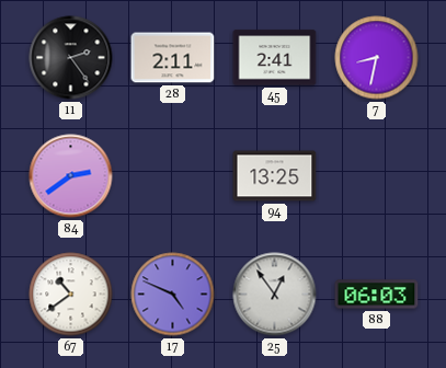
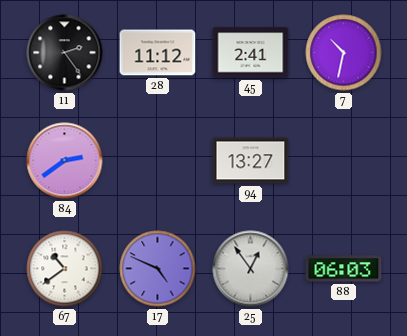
28: 2:11 -> 11:12 (158, 53)
7: 8:32 -> 10:32 (344, 53)
94: 13:25 -> 13:27 (251, 161)
